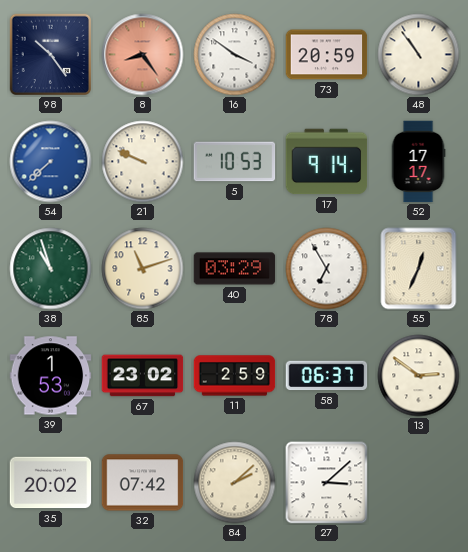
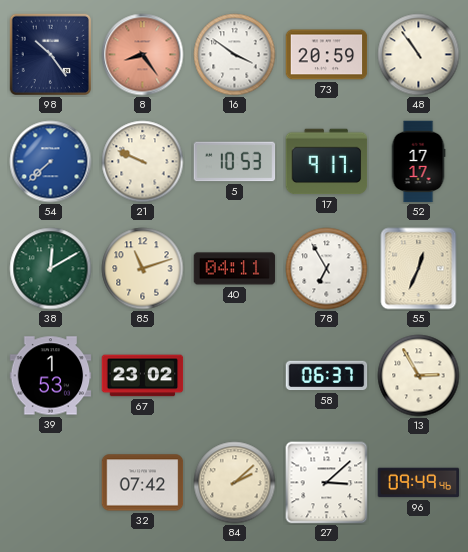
17: 9:14 -> 9:17 (327, 162)
38: 10:57 -> 12:10 (51, 269)
40: 03:29 -> 04:11 (235, 269)
11: 2:59 -> none (235, 376)
13: 2:51 -> 2:55 (419, 376)
35: 20:02 -> none (51, 483)
96: none -> 09:49 (419, 483)
